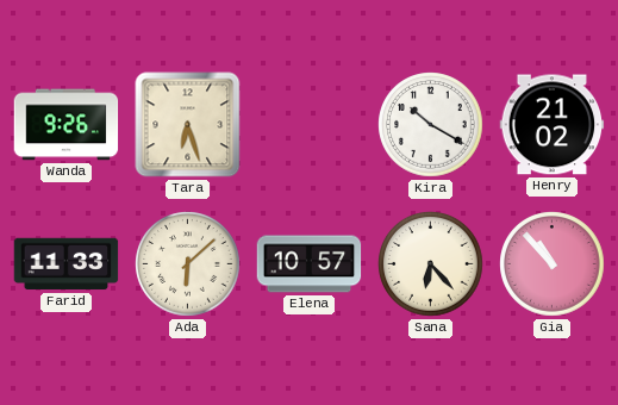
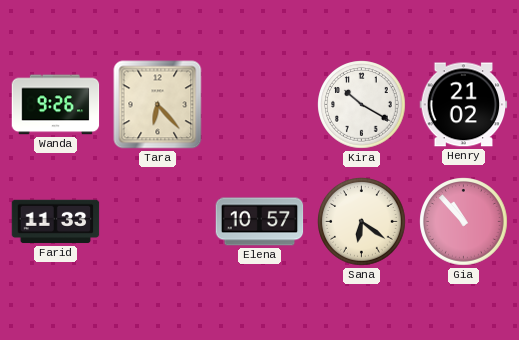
Tara: 6:27 -> 6:23 (158, 105)
Ada: 6:08 -> none (188, 264)
Sana: 6:23 -> 6:21 (362, 222)
